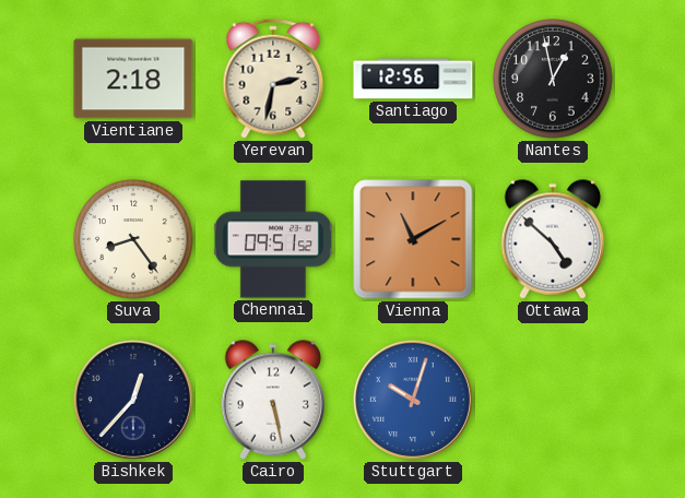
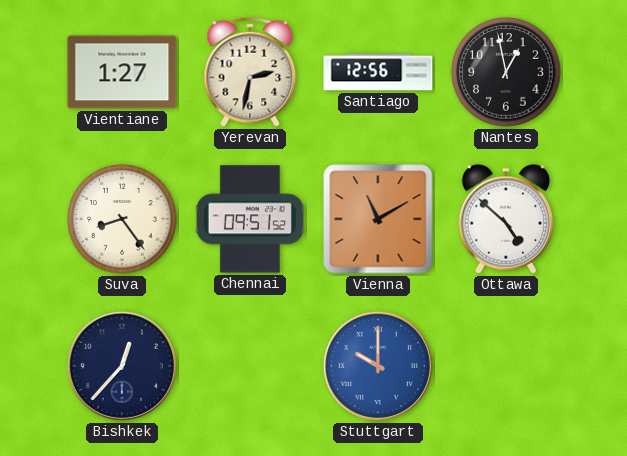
Vientiane: 2:18 -> 1:27 (122, 72)
Cairo: 5:28 -> none (273, 400)
Stuttgart: 10:03 -> 10:00 (378, 366)
